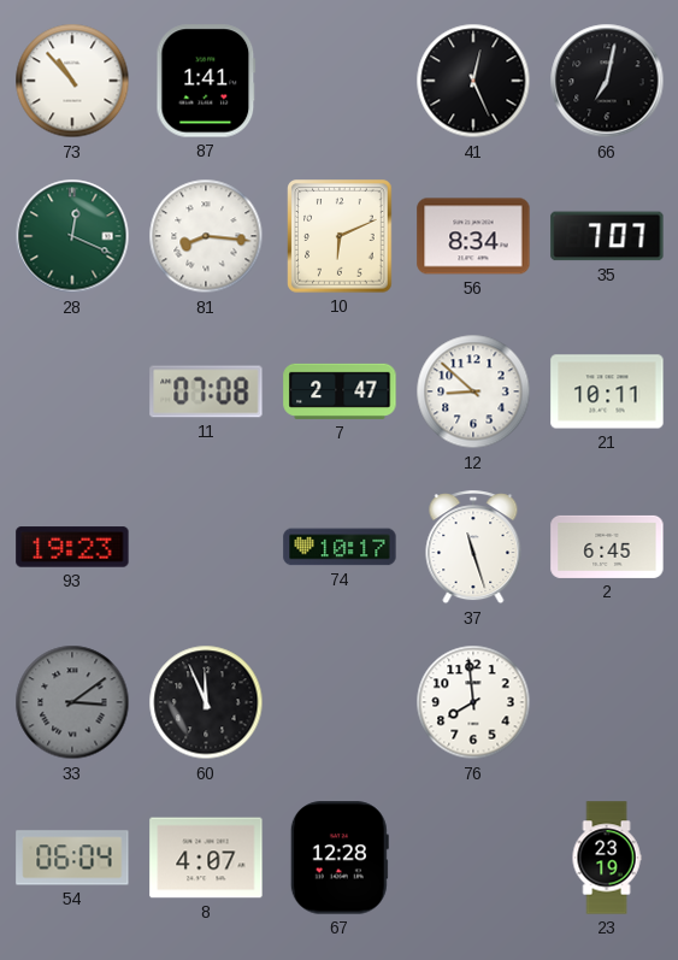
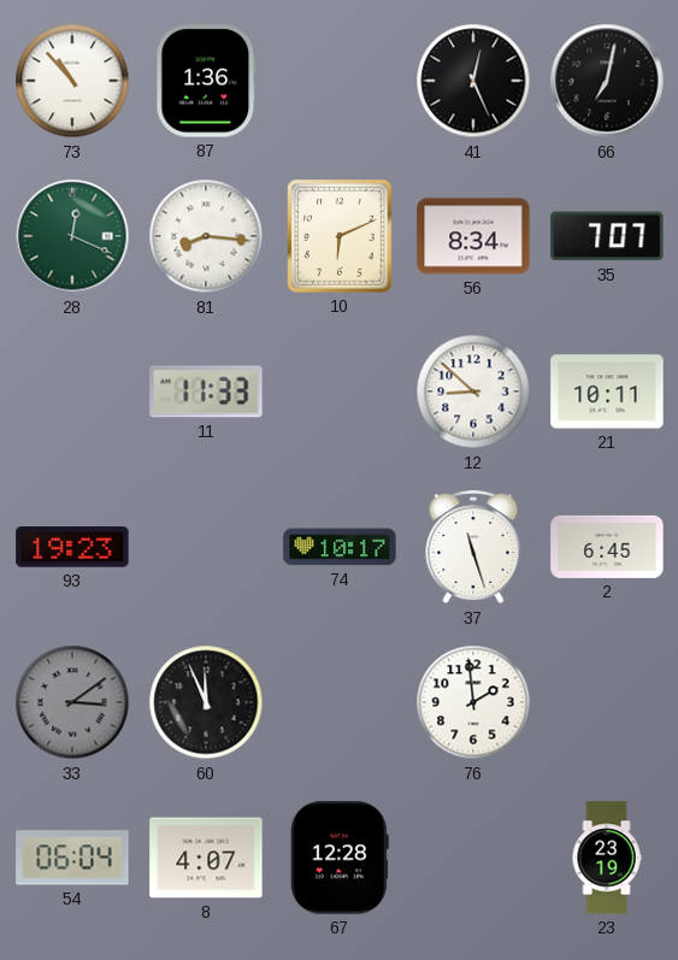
87: 1:41 -> 1:36 (206, 81)
11: 07:08 -> 11:33 (206, 391)
7: 2:47 -> none (340, 391)
76: 7:59 -> 1:59 (473, 702)
